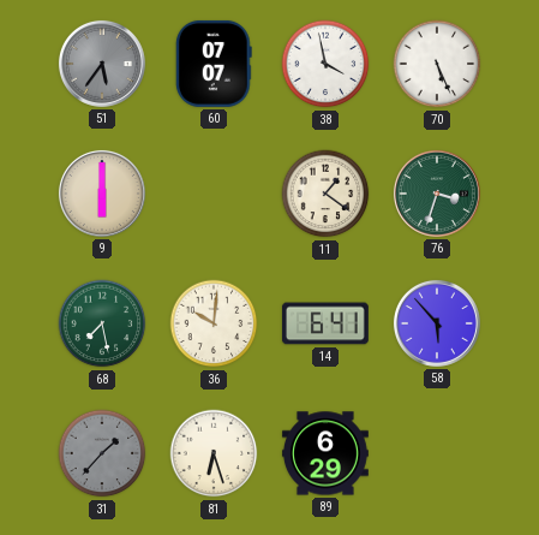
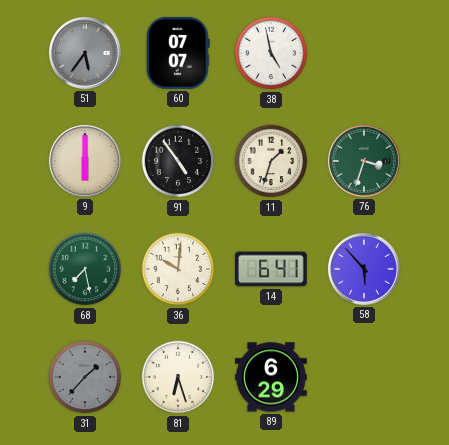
38: 3:58 -> 4:58 (271, 53)
70: 5:26 -> none (437, 64)
91: none -> 4:54 (178, 161)
11: 1:21 -> 1:33 (271, 161)
